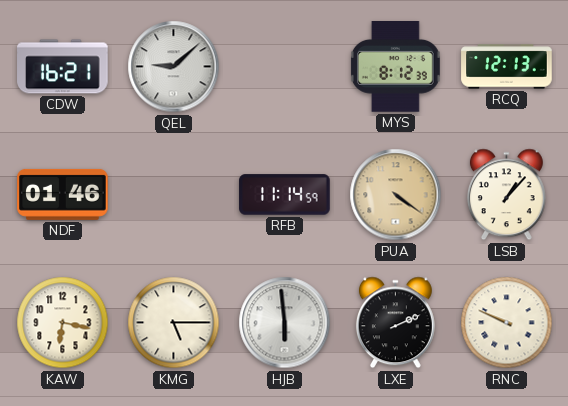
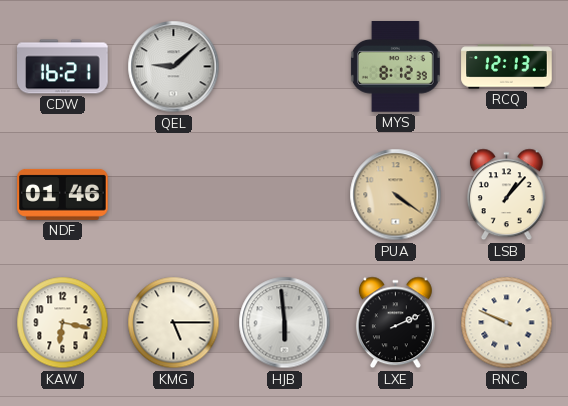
RFB: 11:14 -> none (285, 195)
